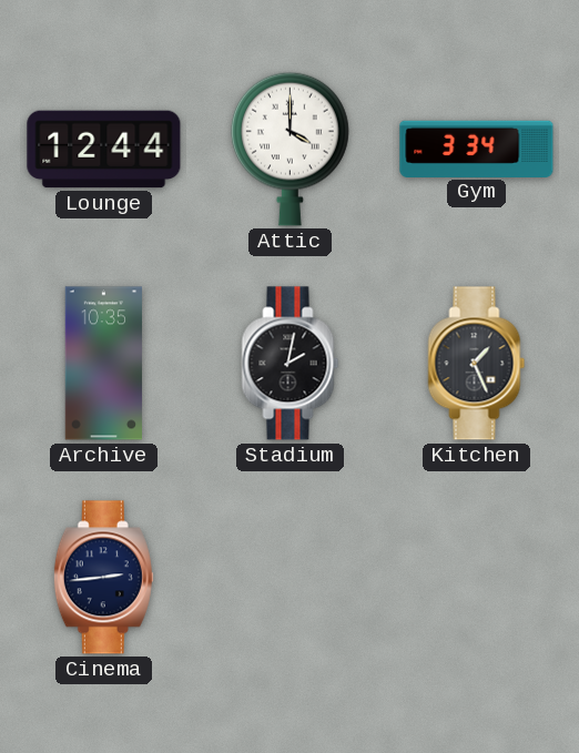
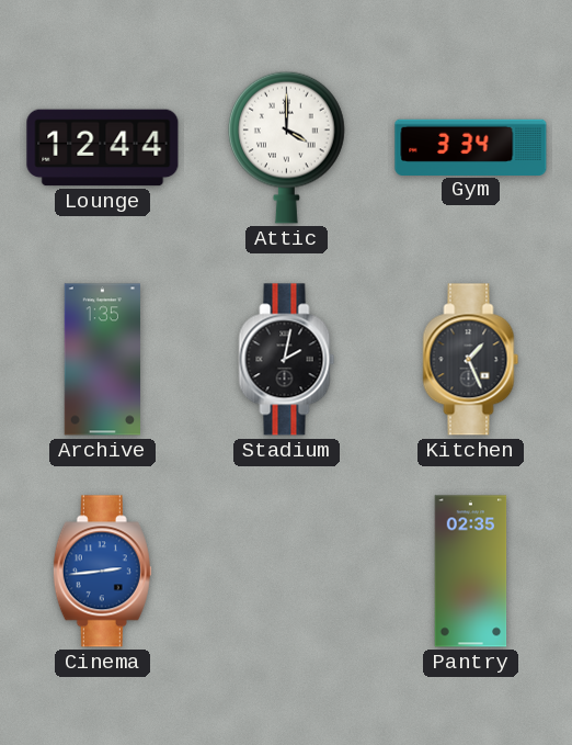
Archive: 10:35 -> 1:35 (103, 360)
Cinema dial: navy -> blue (102, 572)
Pantry: none -> 02:35 (471, 572)
